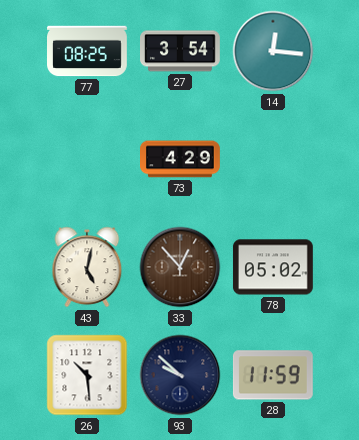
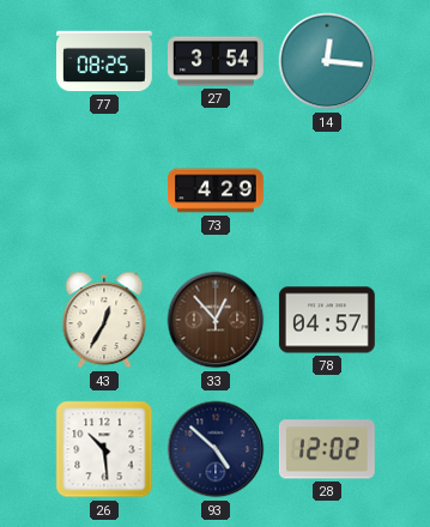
43: 5:02 -> 12:35 (104, 320)
78: 05:02 -> 04:57 (327, 320)
93: 9:52 -> 4:52 (216, 449)
28: 11:59 -> 12:02 (327, 449)
